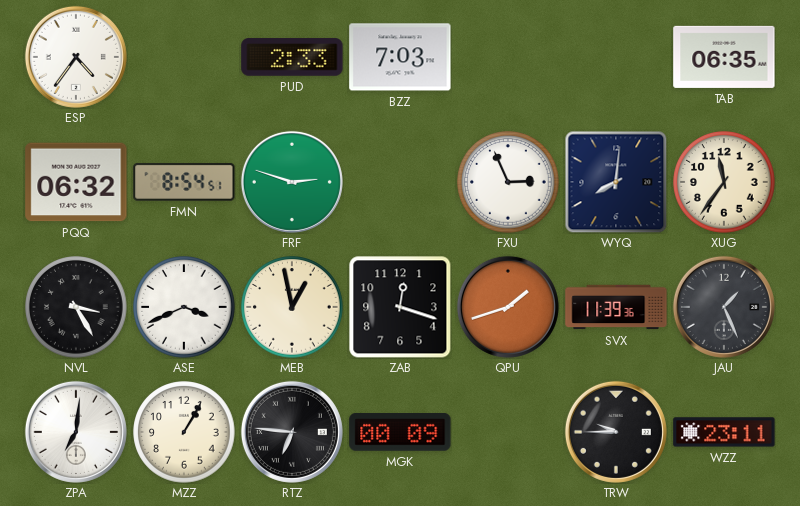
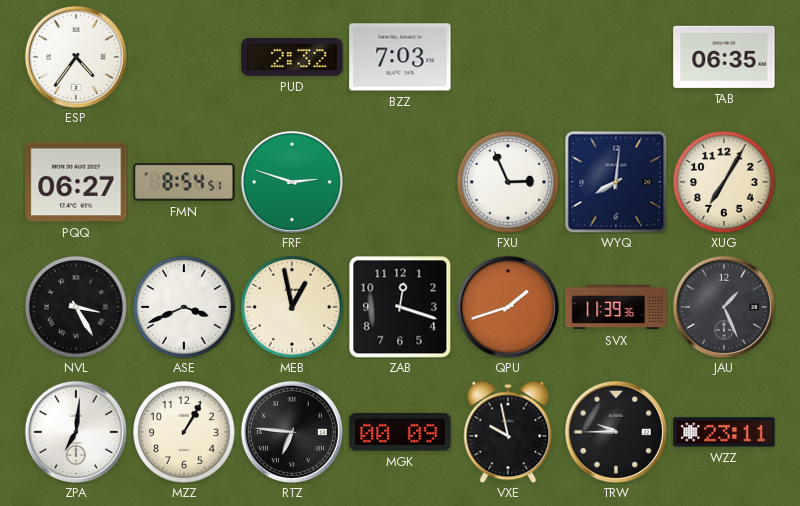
PUD: 2:33 -> 2:32 (292, 57)
PQQ: 06:32 -> 06:27 (76, 182)
XUG: 11:36 -> 7:05 (724, 182)
VXE: none -> 9:58 (508, 432)
